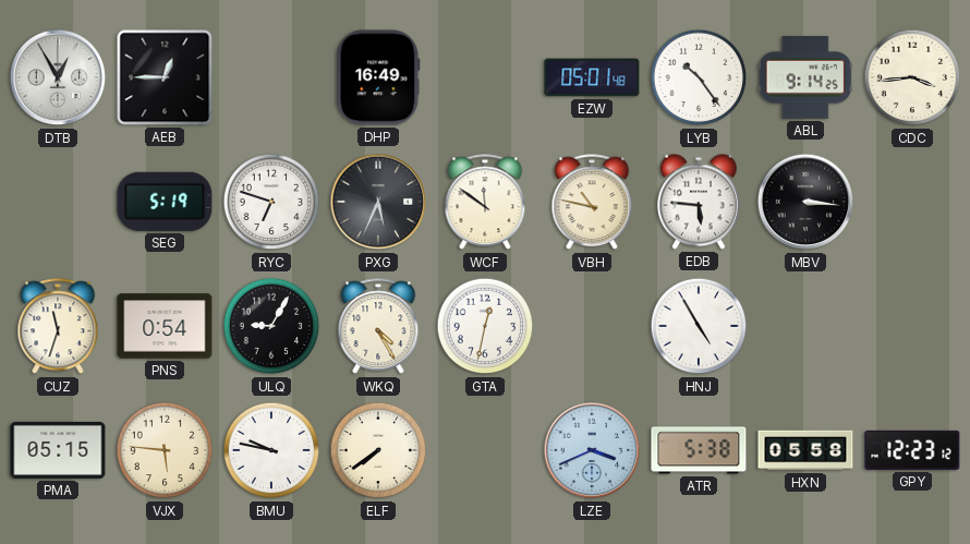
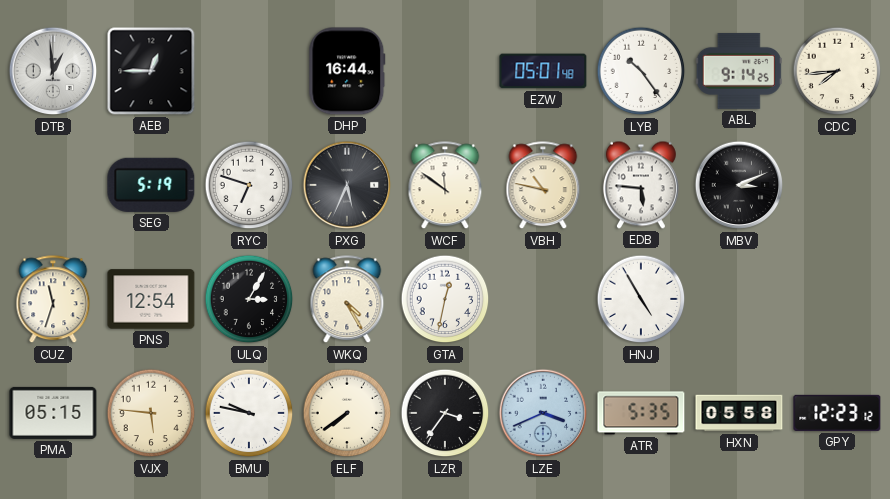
DTB: 12:55 -> 12:59 (53, 71)
DHP: 16:49 -> 16:44 (347, 71)
CDC: 3:44 -> 7:44 (837, 71)
MBV: 3:16 -> 3:11 (739, 185)
PNS: 0:54 -> 12:54 (151, 299)
ULQ: 9:05 -> 3:05 (249, 299)
LZR: none -> 3:36 (445, 413)
ATR: 5:38 -> 5:35 (641, 413)
